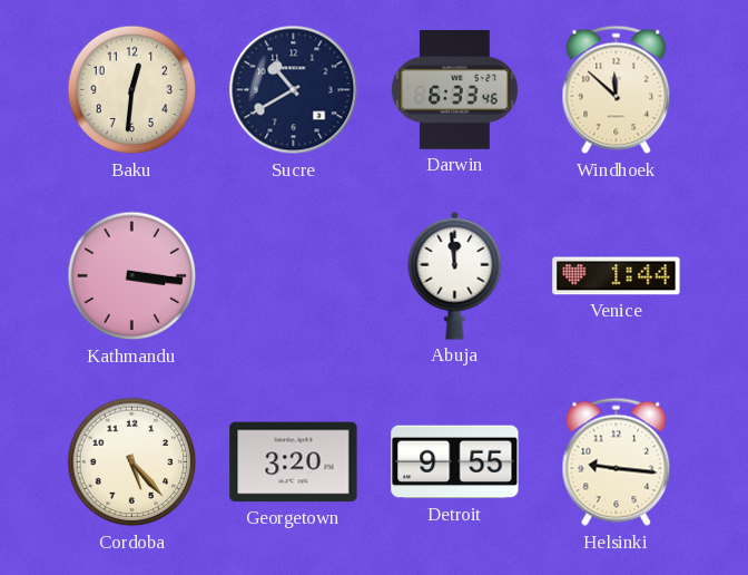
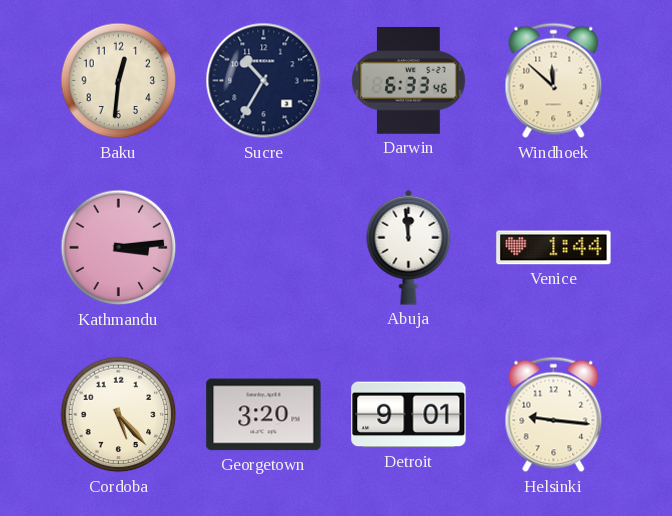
Sucre: 10:40 -> 10:35 (264, 81)
Kathmandu: 3:16 -> 3:14 (119, 248)
Detroit: 9:55 -> 9:01 (409, 415)
